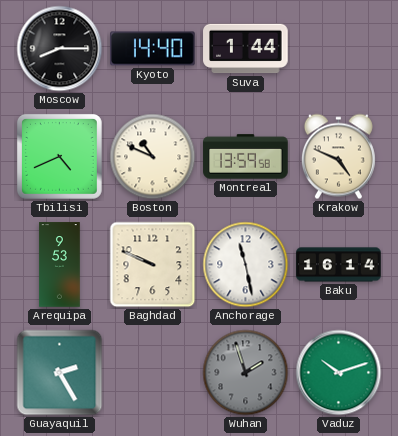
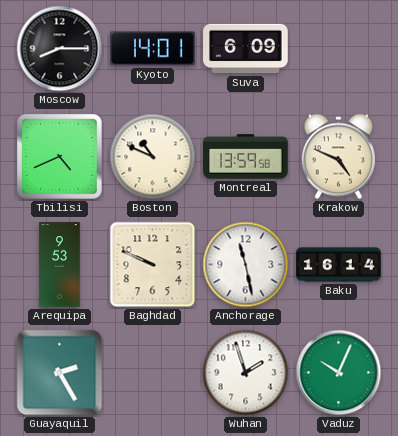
Kyoto: 14:40 -> 14:01 (153, 49)
Suva: 1:44 -> 6:09 (246, 49)
Wuhan dial: grey -> white (246, 373)
Vaduz: 10:12 -> 10:04 (339, 373)
